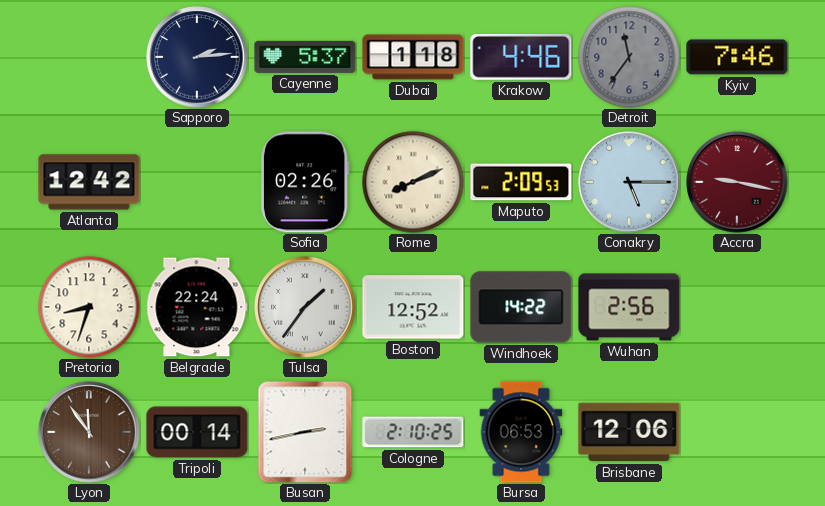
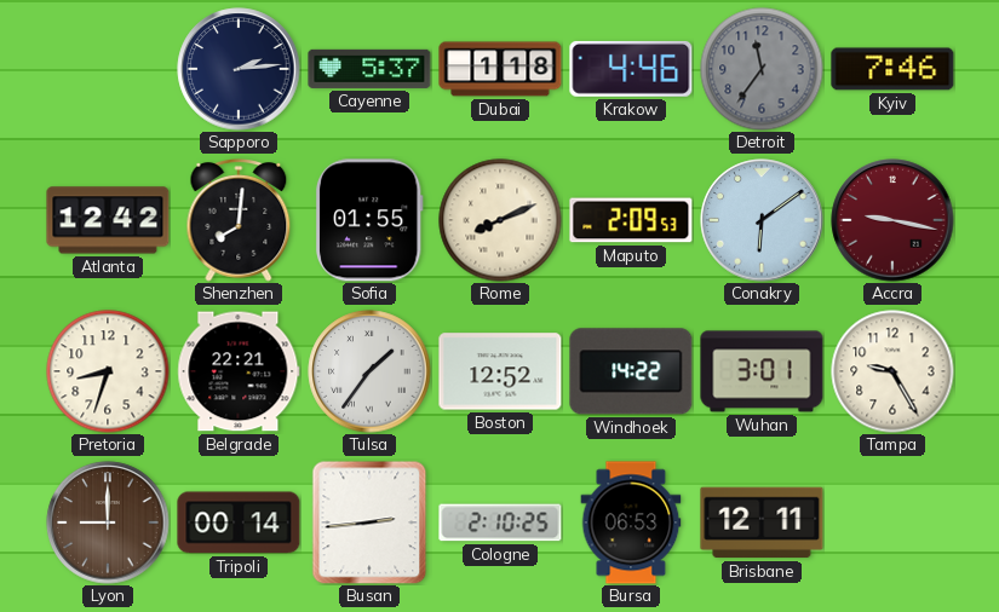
Shenzhen: none -> 8:01 (239, 221)
Sofia: 02:26 -> 01:55 (369, 220)
Conakry: 5:15 -> 6:09 (762, 220)
Belgrade: 22:24 -> 22:21 (239, 371)
Wuhan: 2:56 -> 3:01 (762, 371)
Tampa: none -> 9:25 (892, 371)
Lyon: 11:54 -> 9:00 (108, 522)
Busan: 2:43 -> 2:44 (369, 522)
Brisbane: 12:06 -> 12:11 (762, 522)
